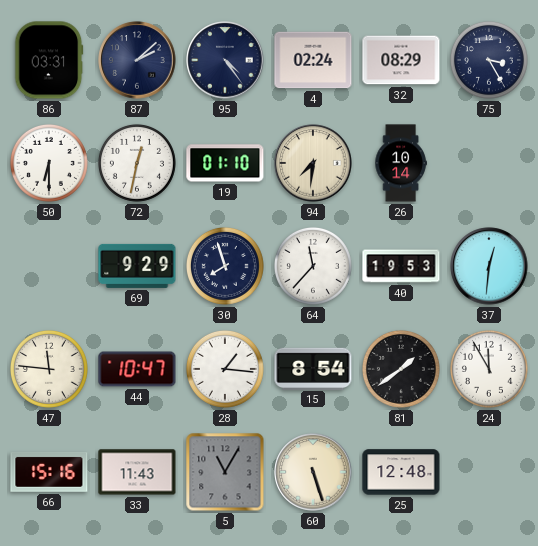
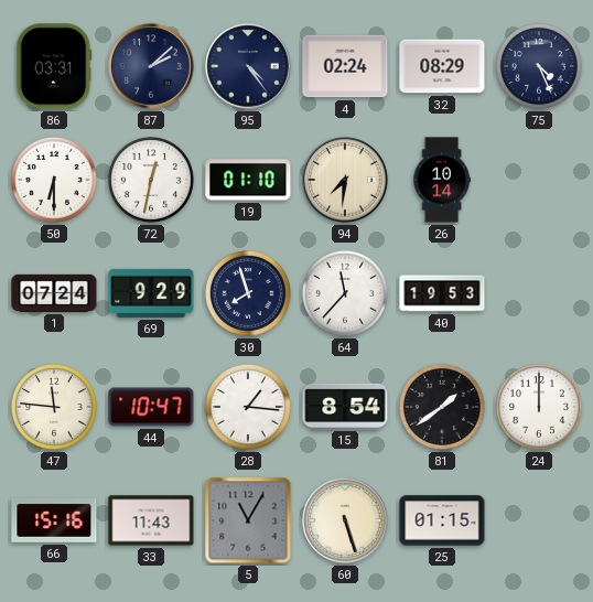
75: 3:25 -> 4:26 (539, 66)
1: none -> 07:24 (54, 293)
37: 12:31 -> none (489, 266)
24: 11:55 -> 12:00 (539, 407)
25: 12:48 -> 01:15 (442, 520)
